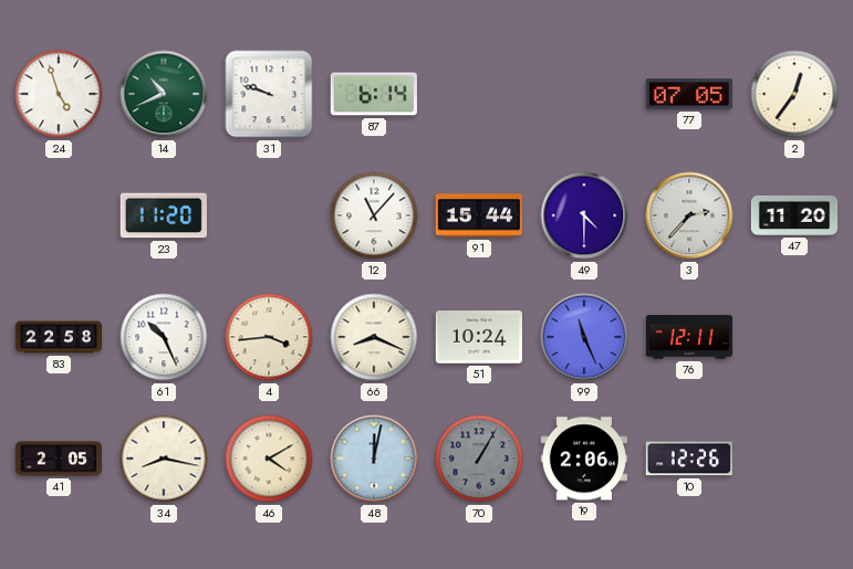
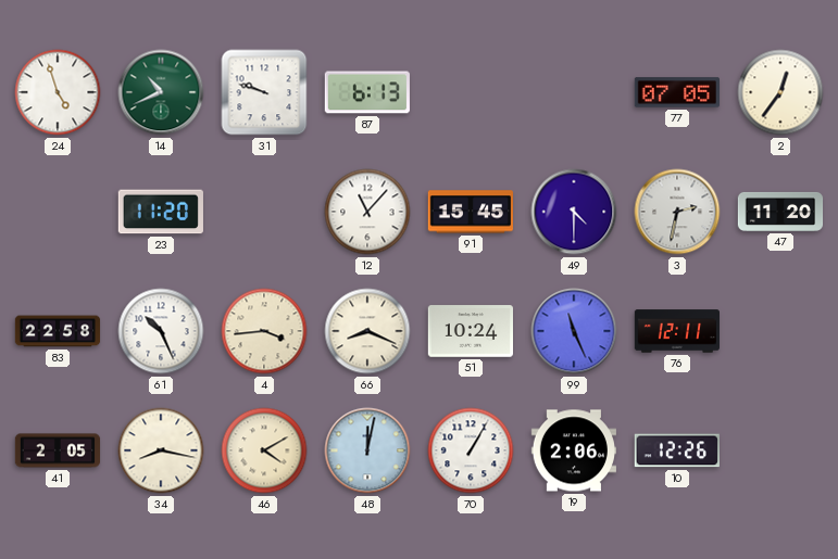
87: 6:14 -> 6:13 (367, 92)
91: 15:44 -> 15:45 (470, 212)
3: 2:37 -> 2:32 (677, 212)
70 dial: grey -> white (471, 450)
